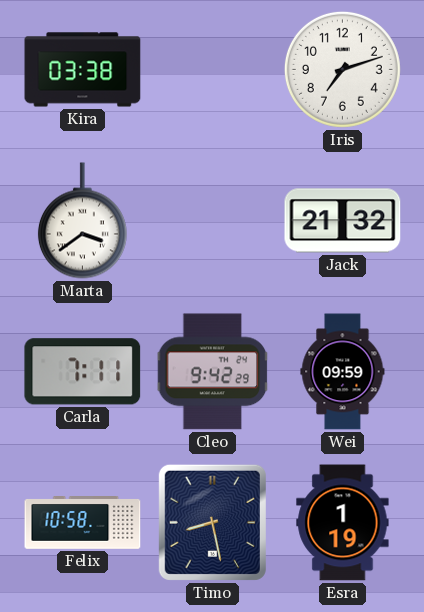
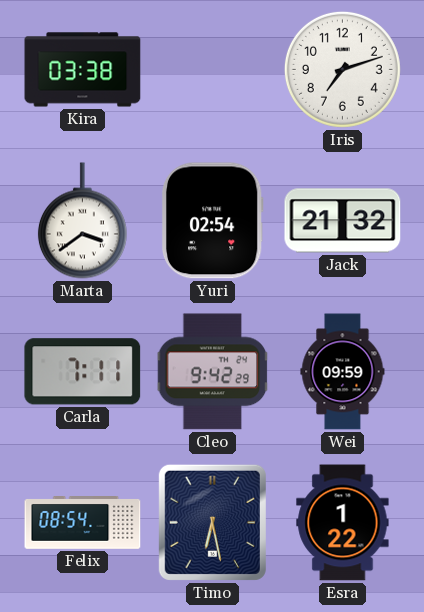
Yuri: none -> 02:54 (212, 221)
Felix: 10:58 -> 08:54 (83, 523)
Timo: 8:28 -> 6:28 (212, 522)
Esra: 1:19 -> 1:22 (343, 523)
